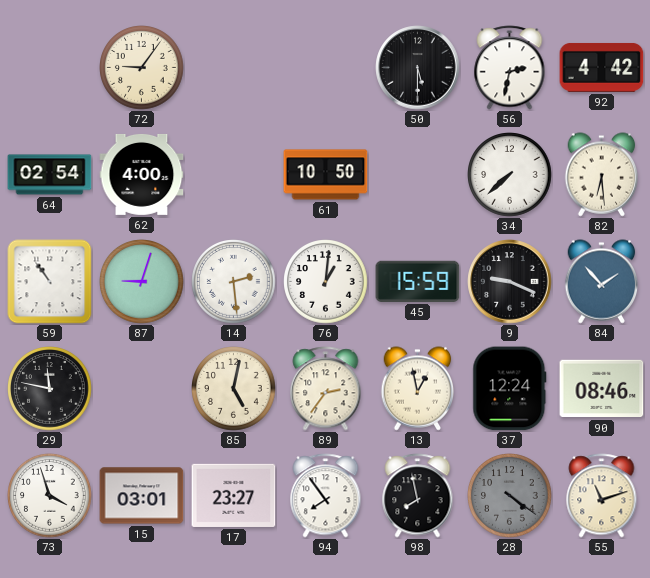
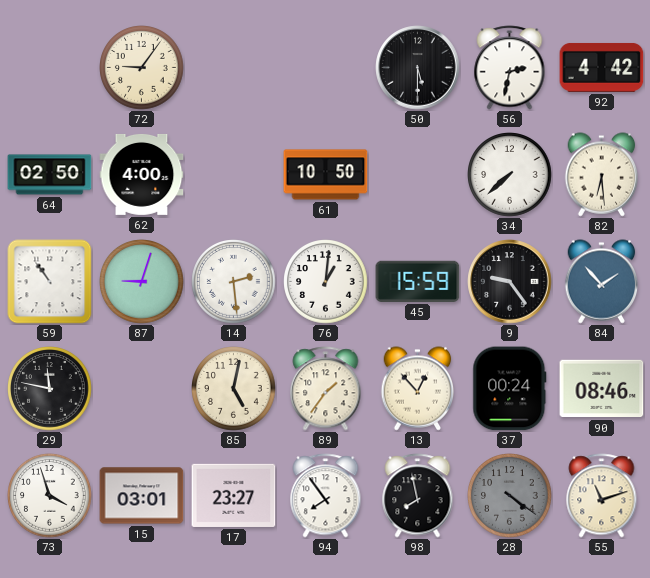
64: 02:54 -> 02:50 (50, 175)
9: 9:19 -> 9:24 (510, 282)
89: 2:36 -> 1:36 (326, 389)
13: 12:58 -> 12:53 (418, 389)
37: 12:24 -> 00:24 (510, 389)
